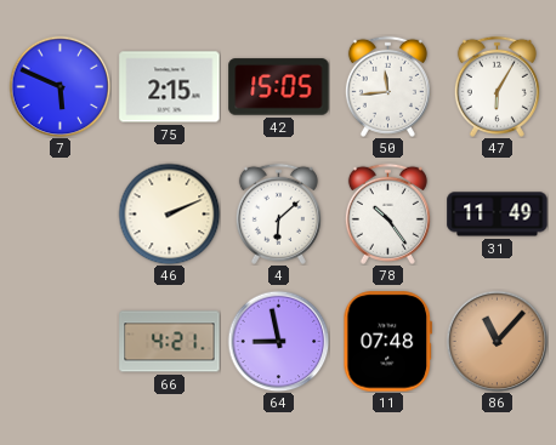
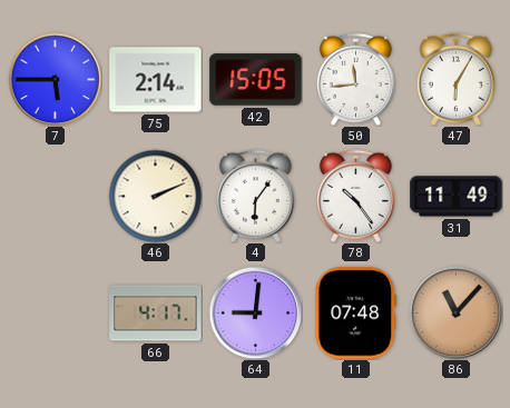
7: 5:49 -> 5:45 (55, 79)
75: 2:15 -> 2:14 (156, 80)
4: 6:08 -> 6:06 (255, 196)
66: 4:21 -> 4:17 (156, 314)
64: 8:58 -> 9:01 (255, 312)
